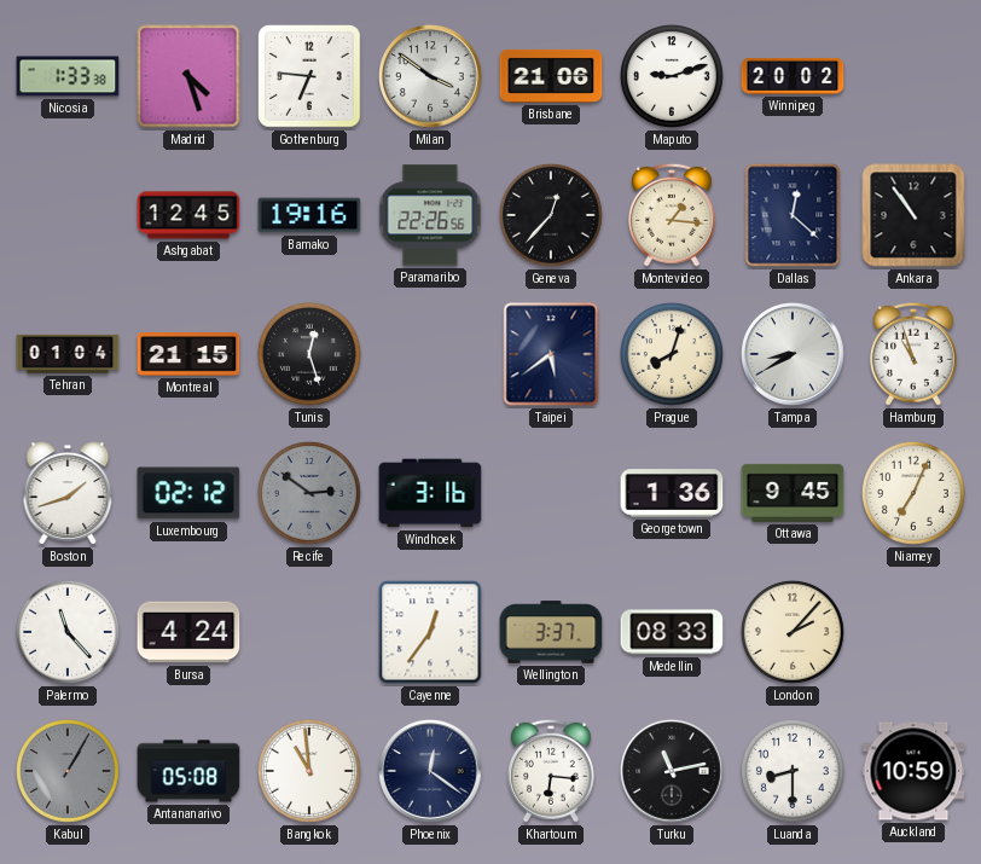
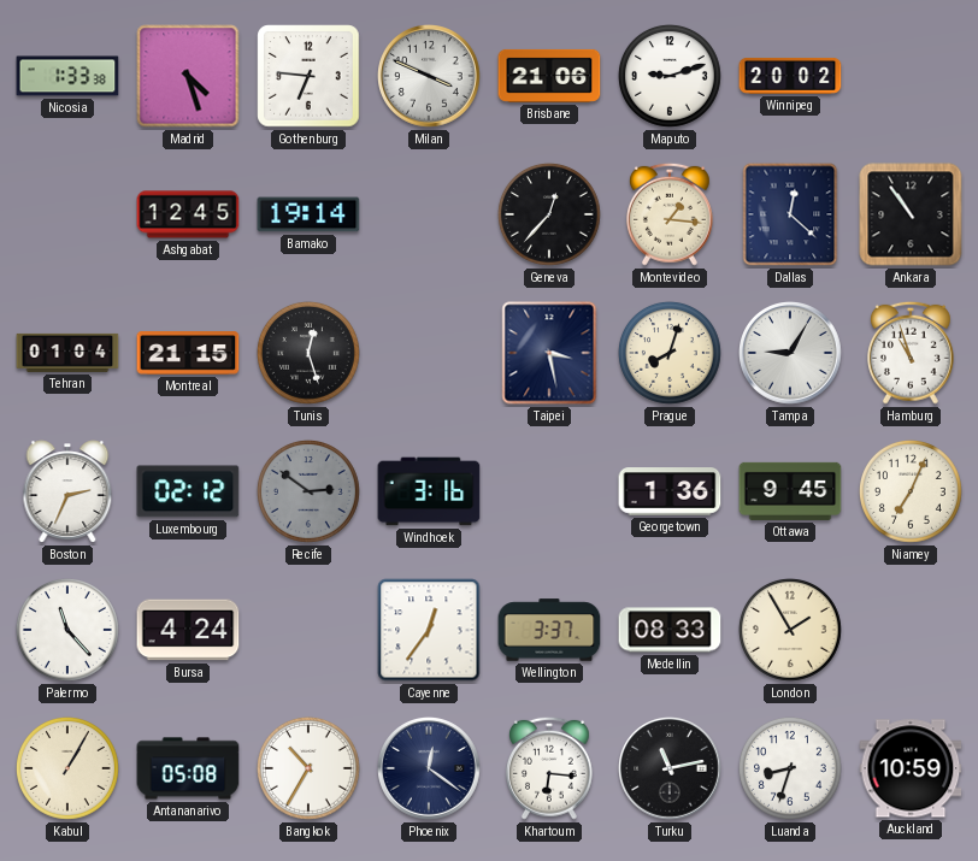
Milan: 3:51 -> 3:49 (429, 76)
Bamako: 19:16 -> 19:14 (308, 214)
Paramaribo: 22:26 -> none (430, 215)
Taipei: 5:39 -> 3:28 (549, 353)
Tampa: 8:40 -> 9:05 (790, 353)
Boston: 1:42 -> 2:34 (67, 491)
London: 2:07 -> 1:55 (790, 630)
Kabul dial: grey -> cream (67, 768)
Bangkok: 10:59 -> 10:35 (308, 768)
Luanda: 8:30 -> 8:33 (790, 768)
